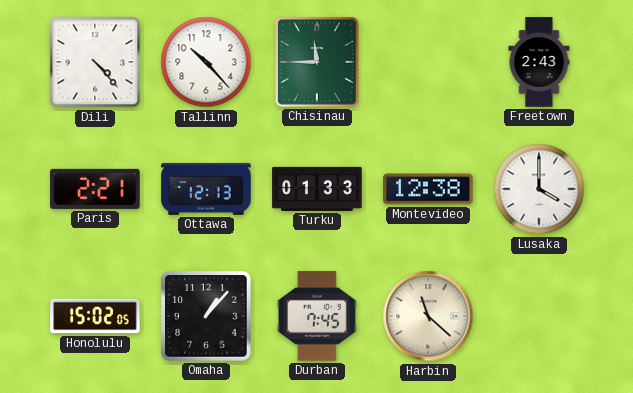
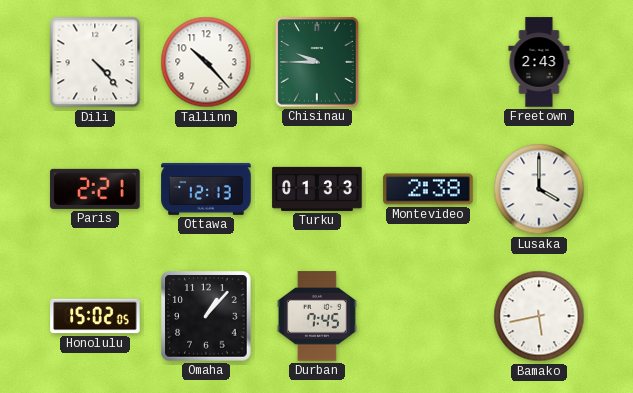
Chisinau: 11:45 -> 9:45 (317, 62)
Montevideo: 12:38 -> 2:38 (428, 189)
Harbin: 11:22 -> none (428, 316)
Bamako: none -> 5:43 (539, 316)
